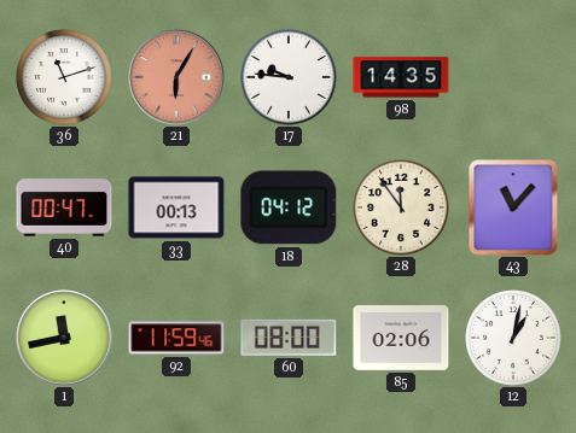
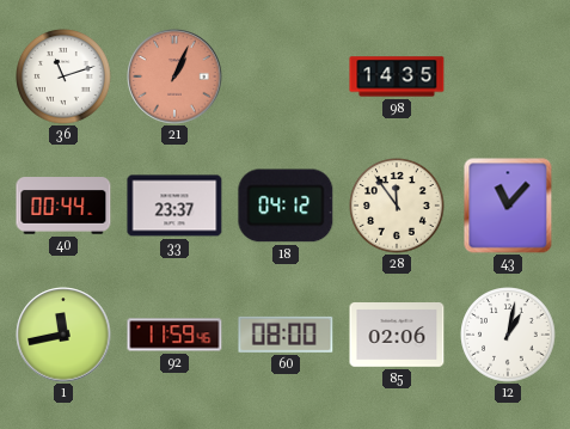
21: 6:05 -> 1:04 (174, 76)
17: 9:46 -> none (289, 77)
40: 00:47 -> 00:44 (63, 206)
33: 00:13 -> 23:37 (174, 206)
